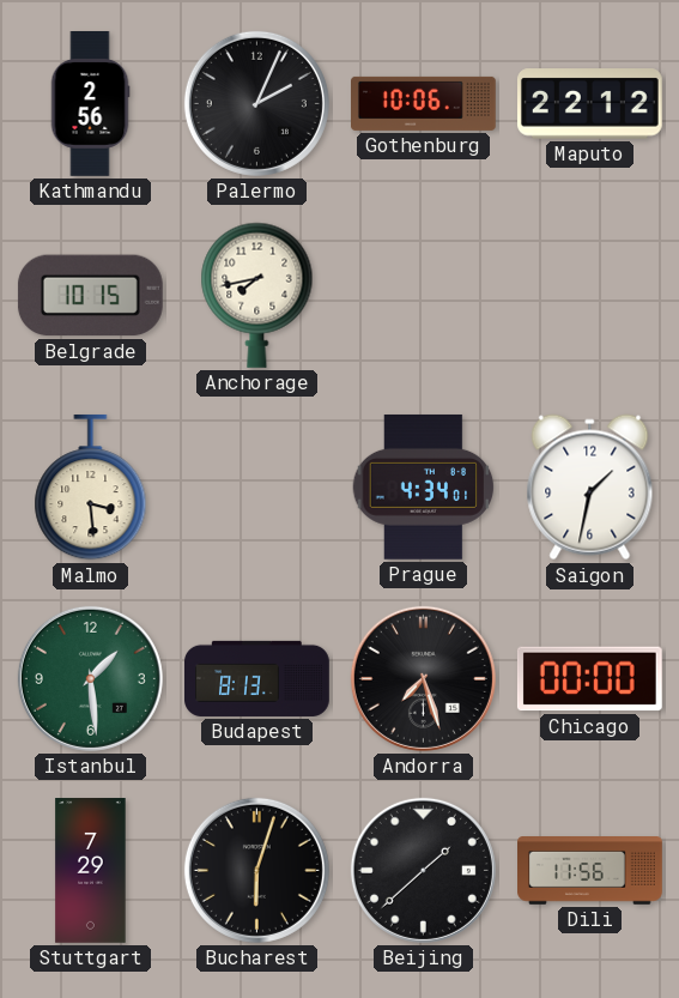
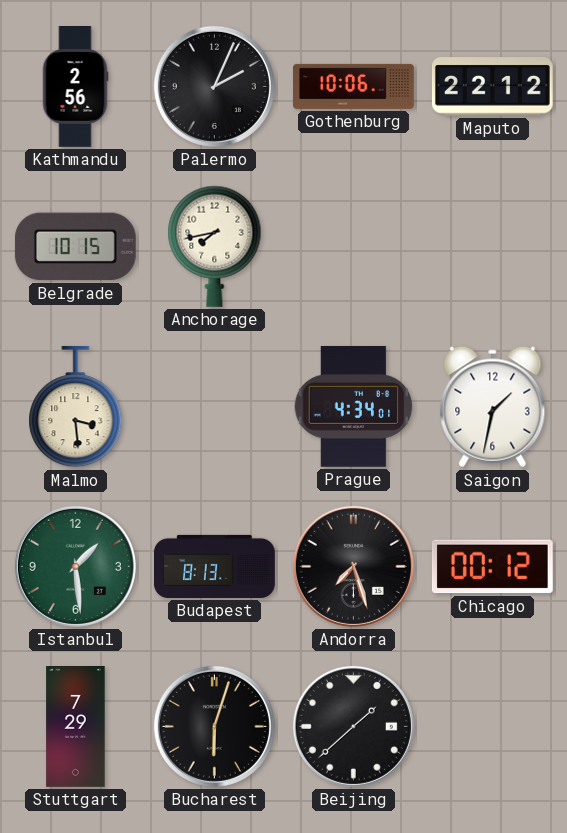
Chicago: 00:00 -> 00:12 (492, 567)
Dili: 11:56 -> none (590, 871)
